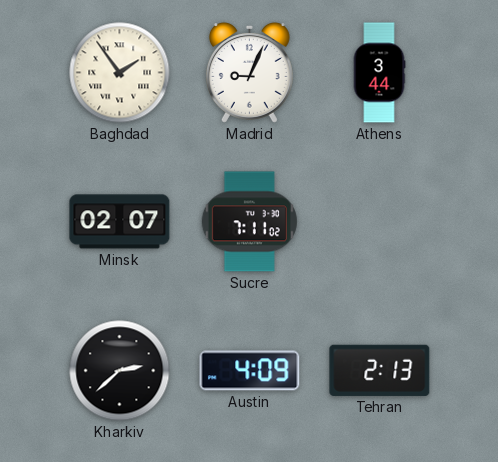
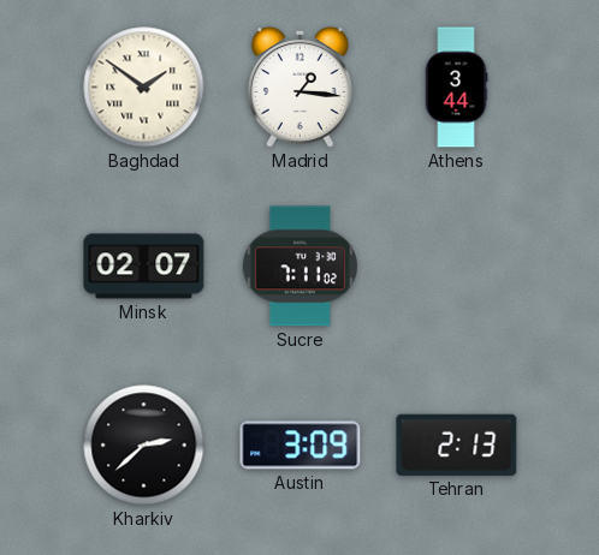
Baghdad: 1:54 -> 1:51 (144, 88)
Madrid: 9:04 -> 1:16 (299, 88)
Austin: 4:09 -> 3:09 (301, 446)
